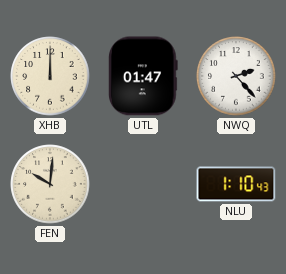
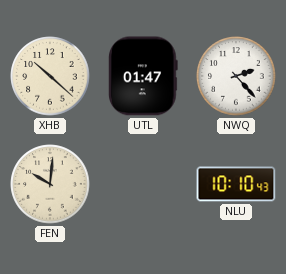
XHB: 12:00 -> 10:22 (50, 76)
NLU: 1:10 -> 10:10 (236, 184)
